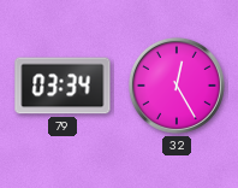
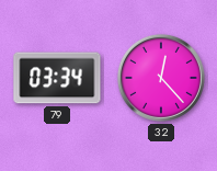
32: 12:25 -> 12:23 (161, 78)
